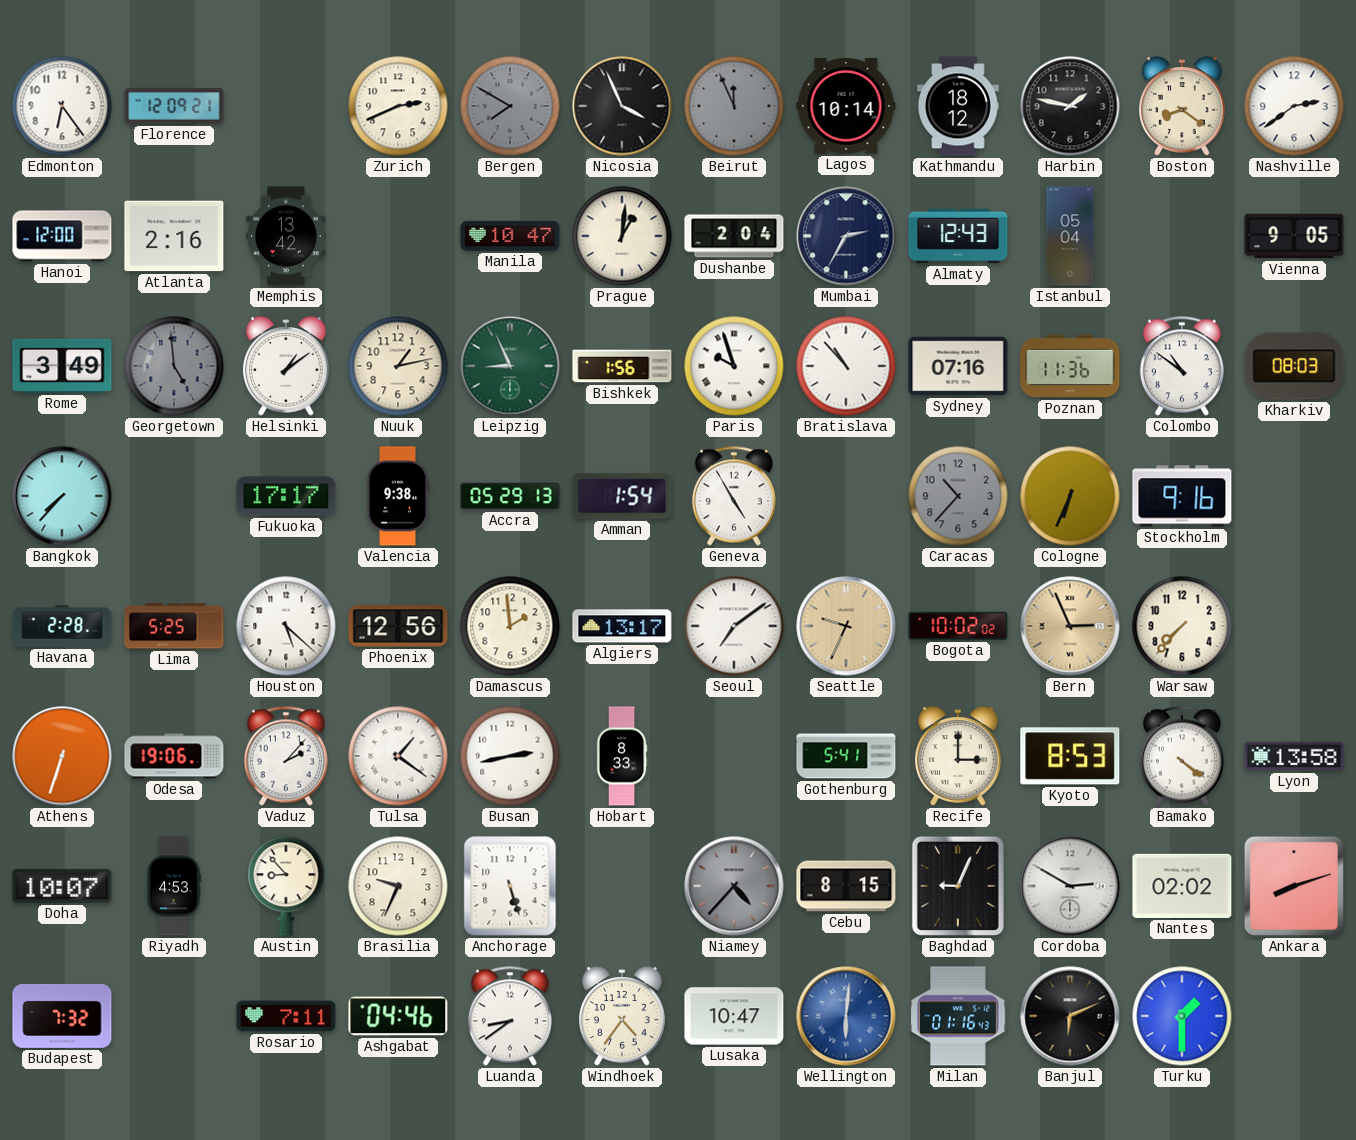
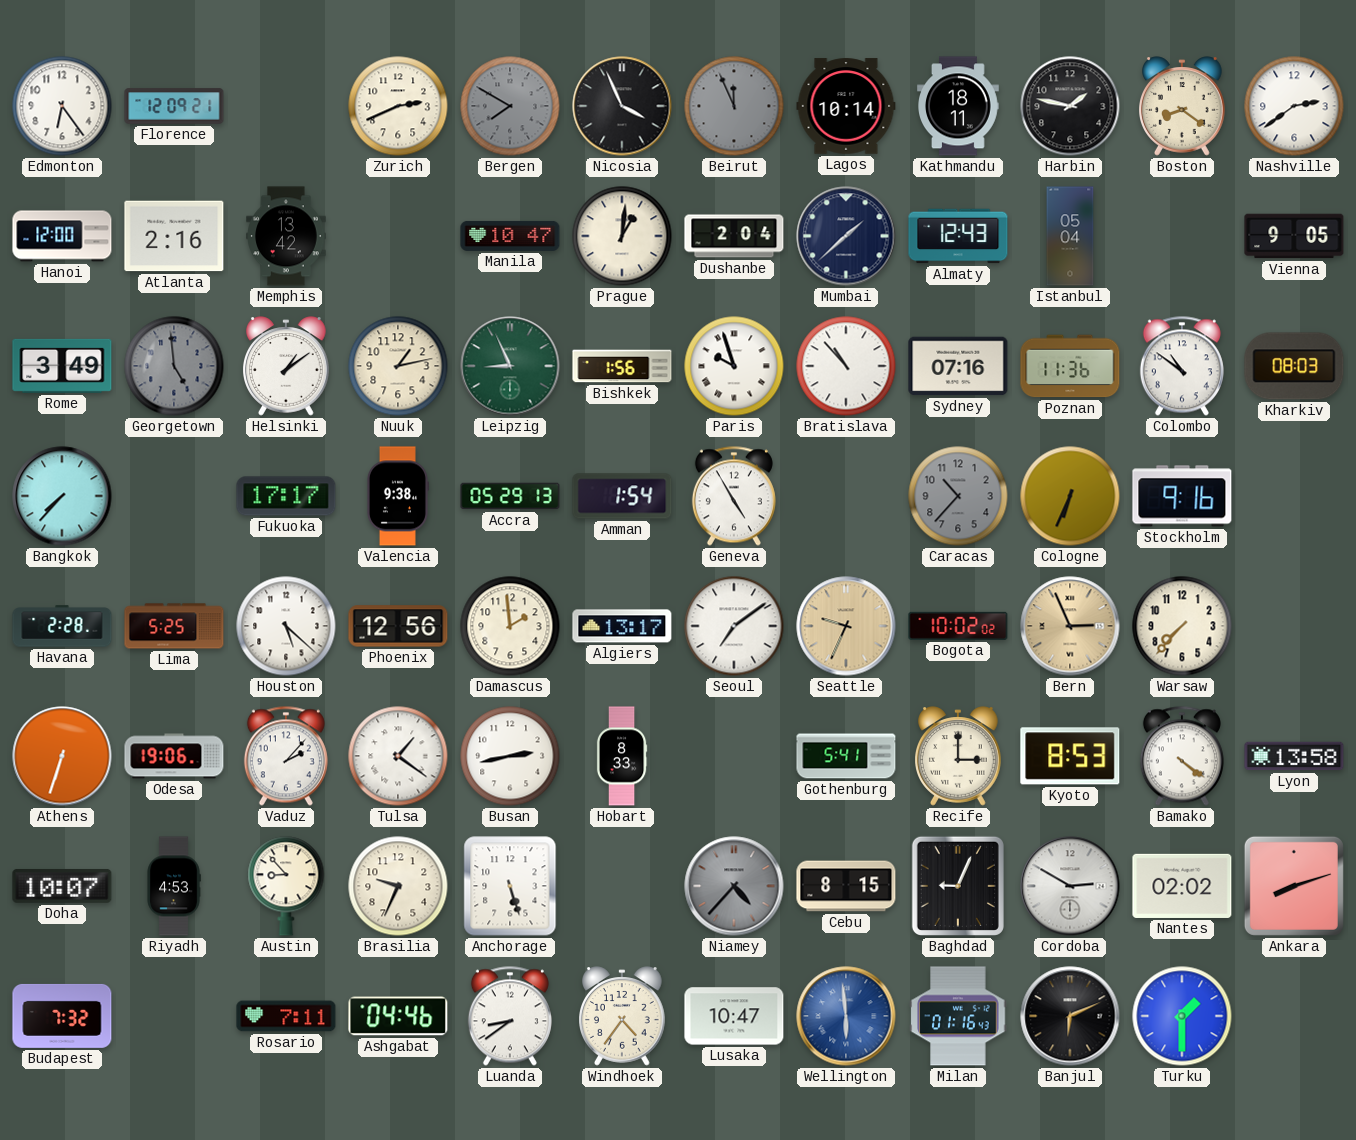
Kathmandu: 18:12 -> 18:11 (959, 106)
Mumbai: 2:35 -> 1:38 (846, 236)
Wellington: 6:01 -> 5:59 (846, 1016)
